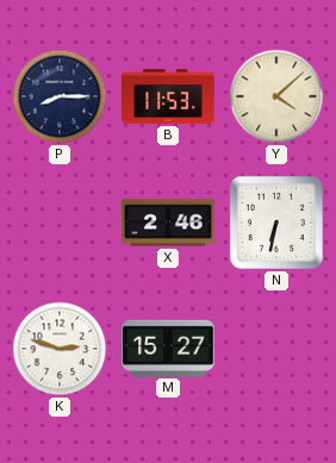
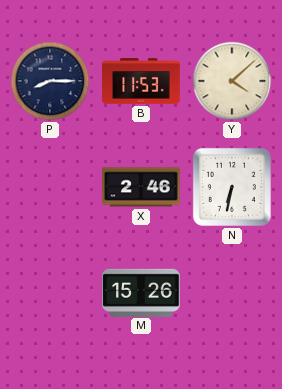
K: 2:48 -> none (60, 349)
M: 15:27 -> 15:26 (141, 292)
